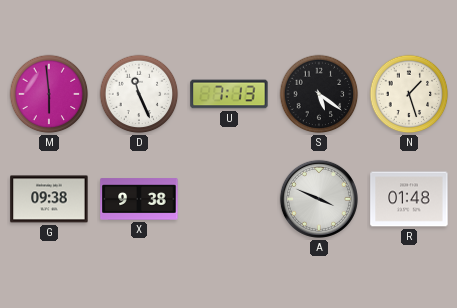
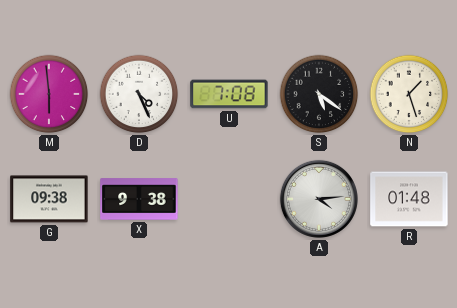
D: 11:26 -> 4:26 (139, 94)
U: 7:13 -> 7:08 (229, 94)
A: 3:49 -> 4:14 (319, 199)
